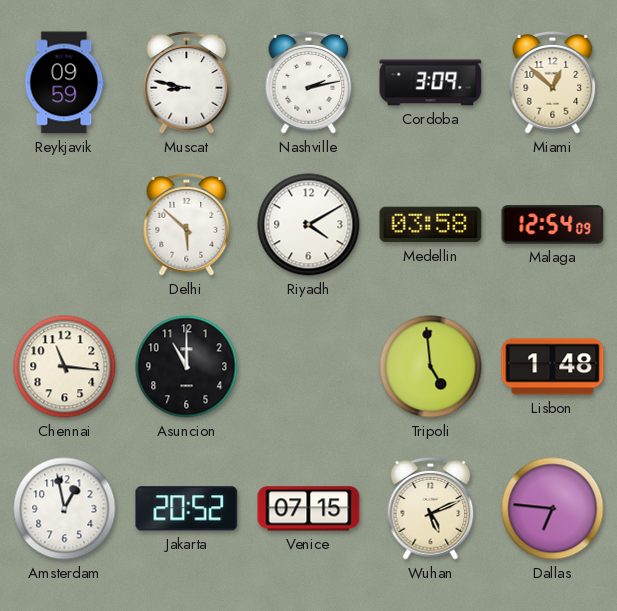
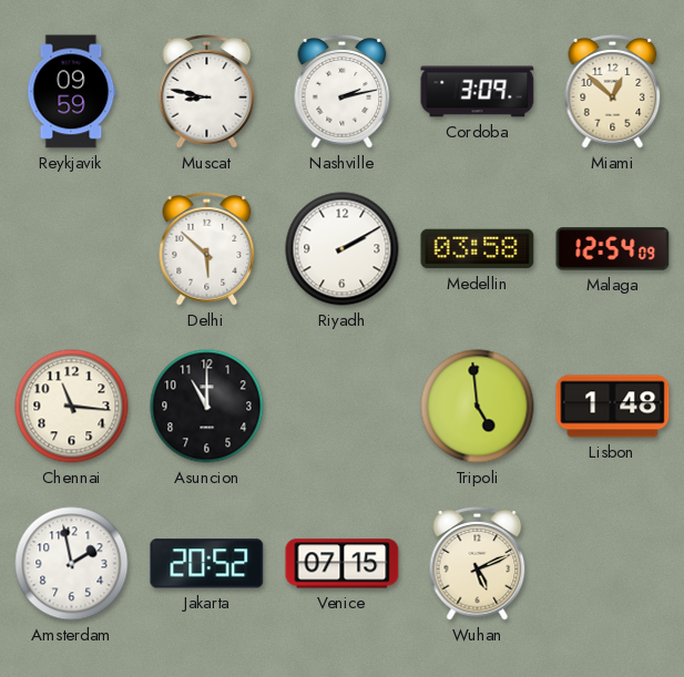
Riyadh: 4:10 -> 2:10 (343, 249)
Amsterdam: 12:58 -> 1:58 (72, 564)
Dallas: 6:46 -> none (553, 509)
